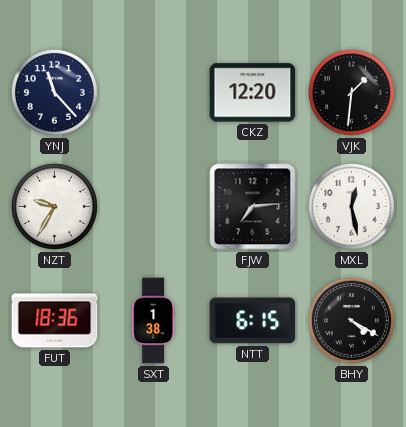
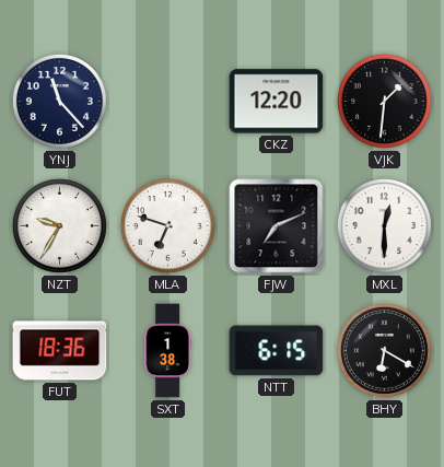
MLA: none -> 6:48 (167, 225)
FJW: 7:14 -> 7:11 (277, 226)
MXL: 12:28 -> 12:30 (384, 225)
BHY: 4:20 -> 6:20 (384, 350)
